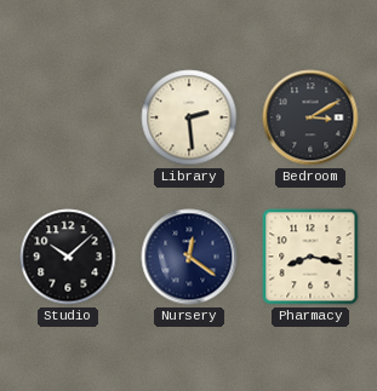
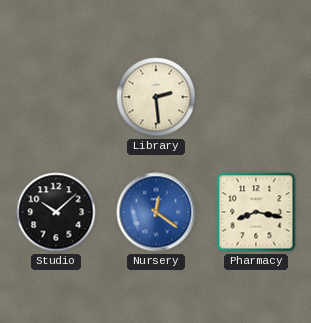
Bedroom: 3:10 -> none (310, 117)
Nursery dial: navy -> blue (156, 212)
